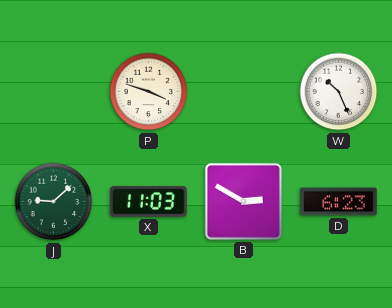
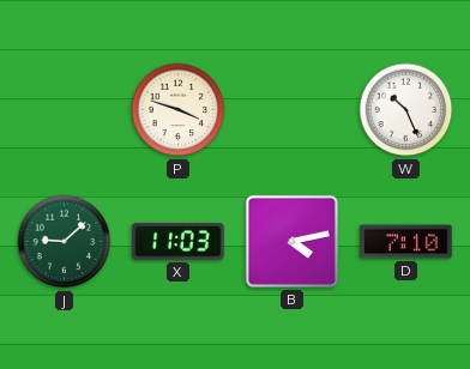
B: 2:50 -> 4:13 (291, 241)
D: 6:23 -> 7:10 (406, 242)
